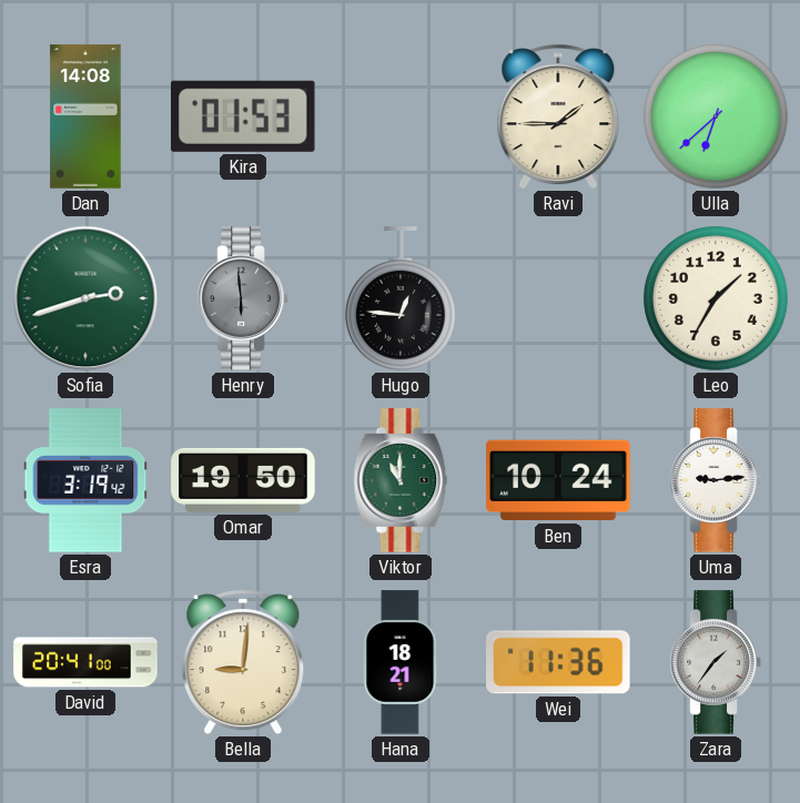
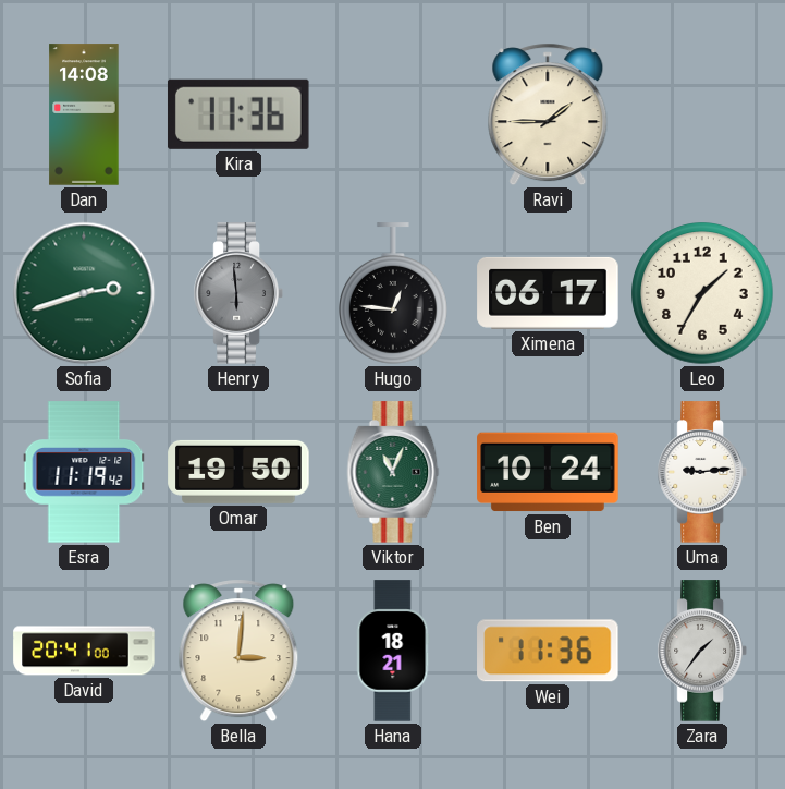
Kira: 01:53 -> 11:36 (238, 114)
Ulla: 6:38 -> none (716, 116)
Ximena: none -> 06:17 (548, 293)
Esra: 3:19 -> 11:19 (84, 472)
Viktor: 11:00 -> 11:04 (393, 472)
Bella: 9:01 -> 3:01 (238, 651)
